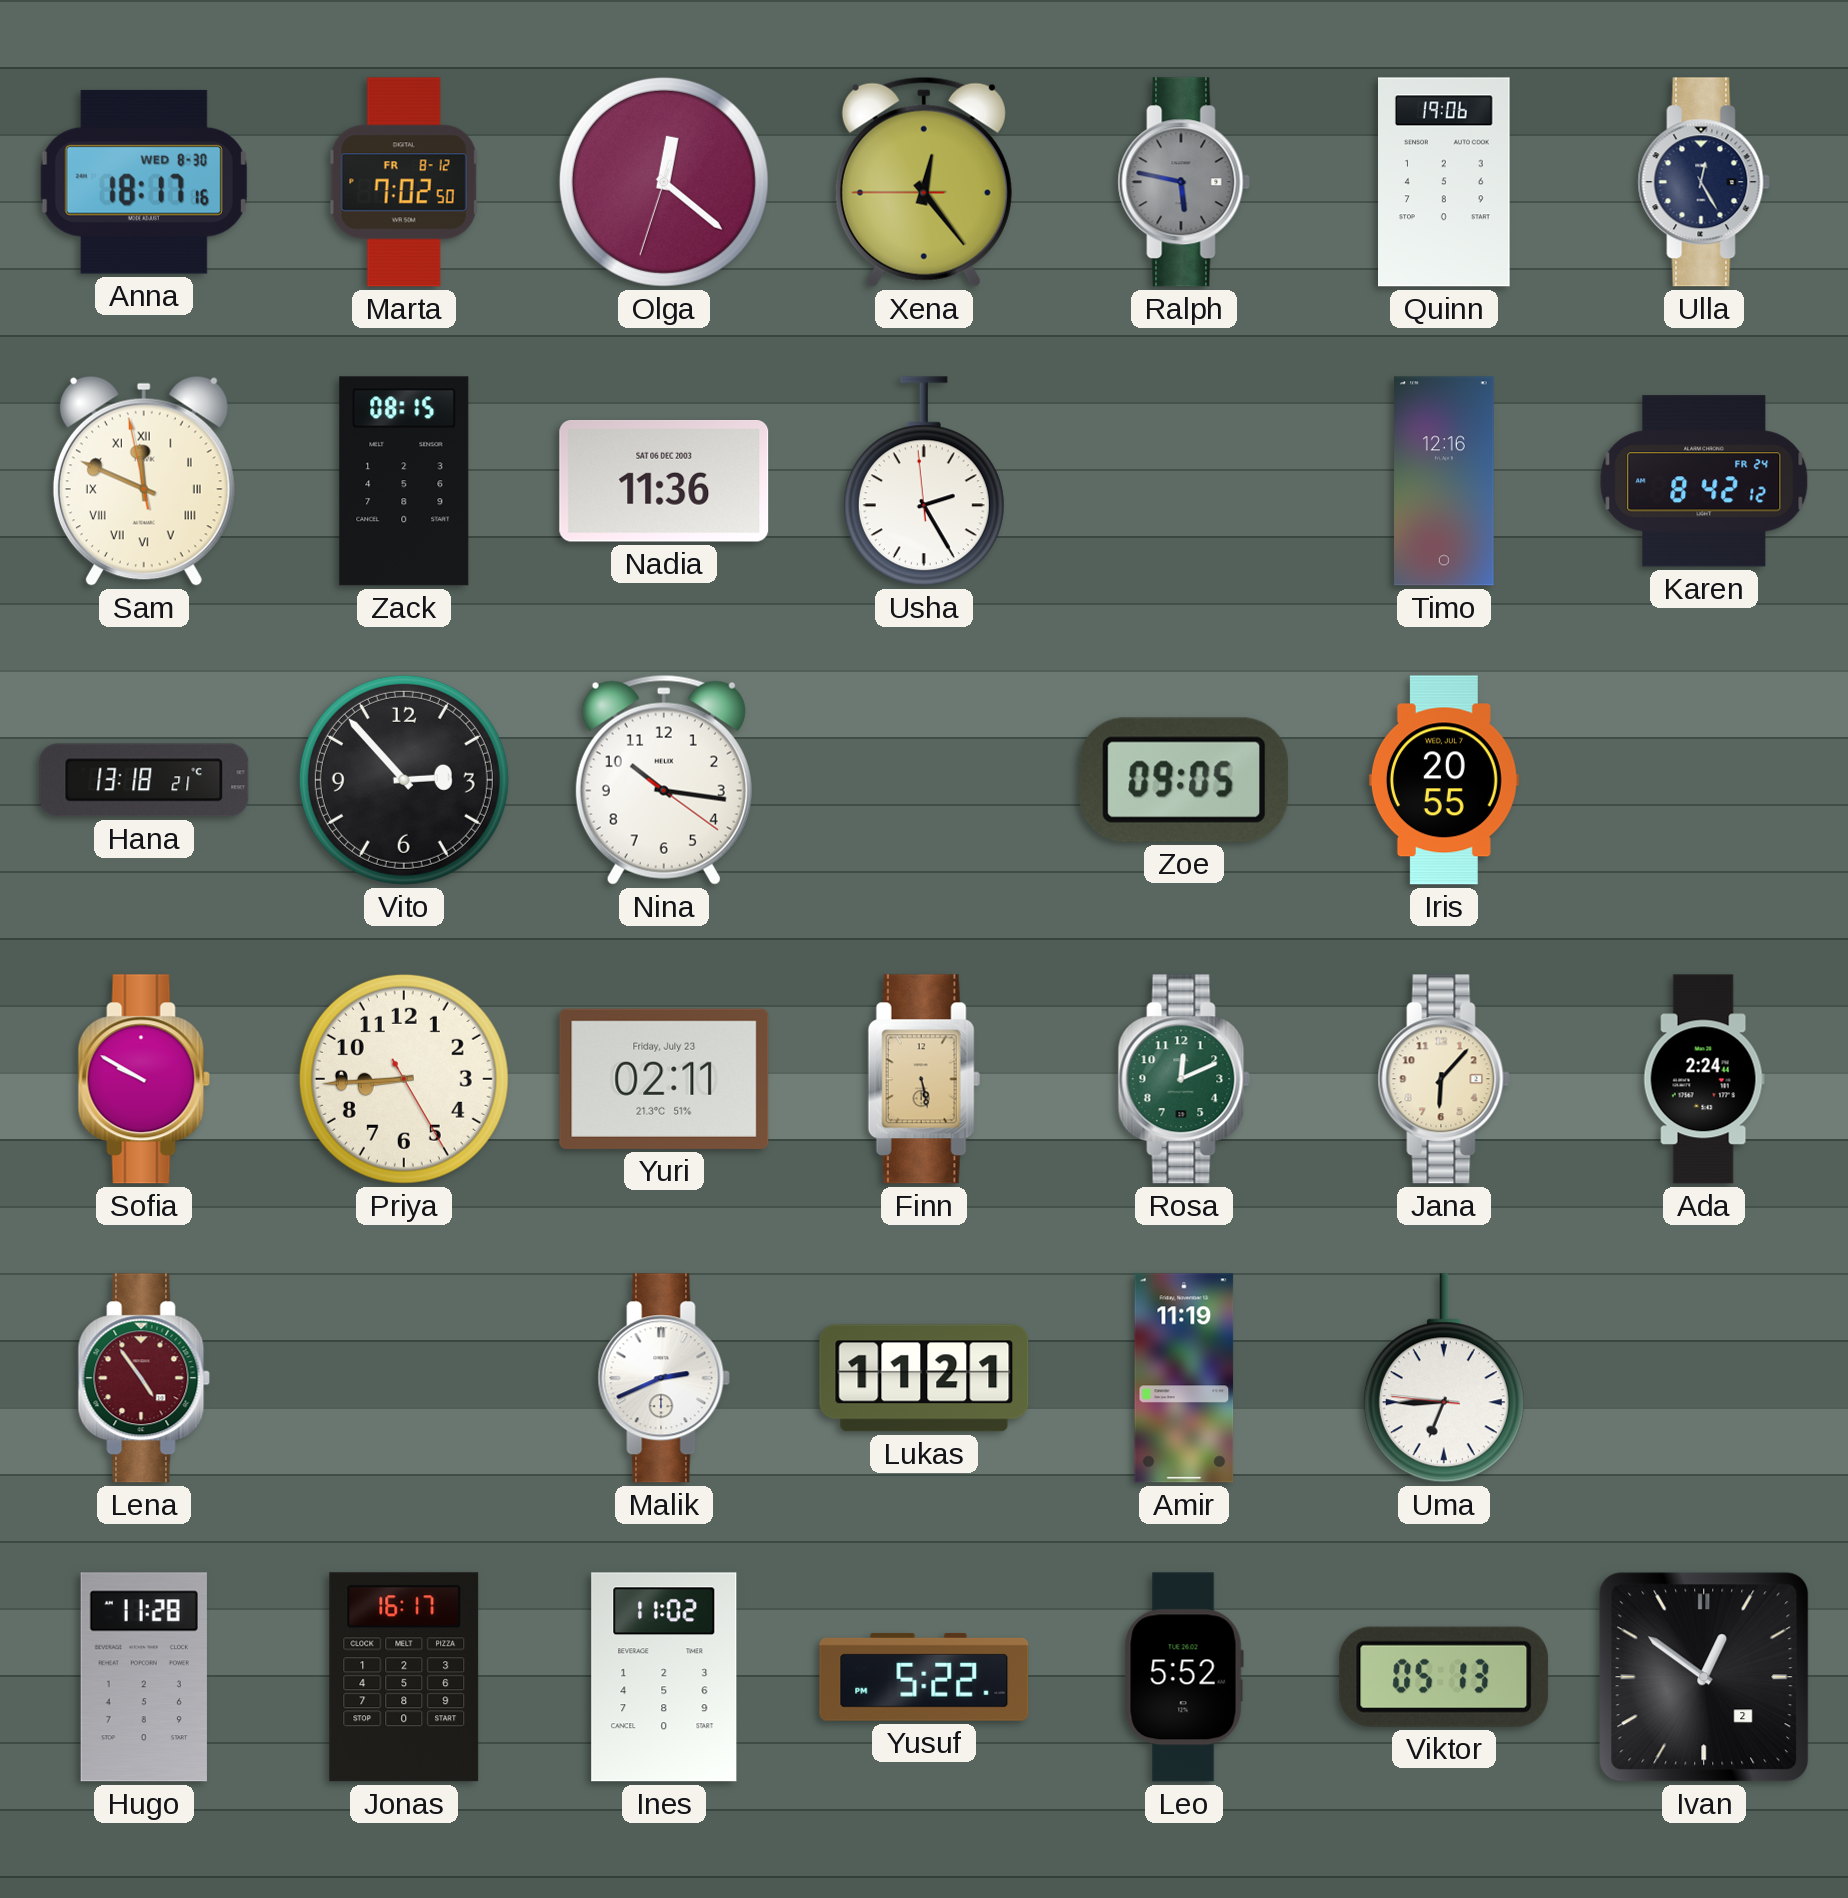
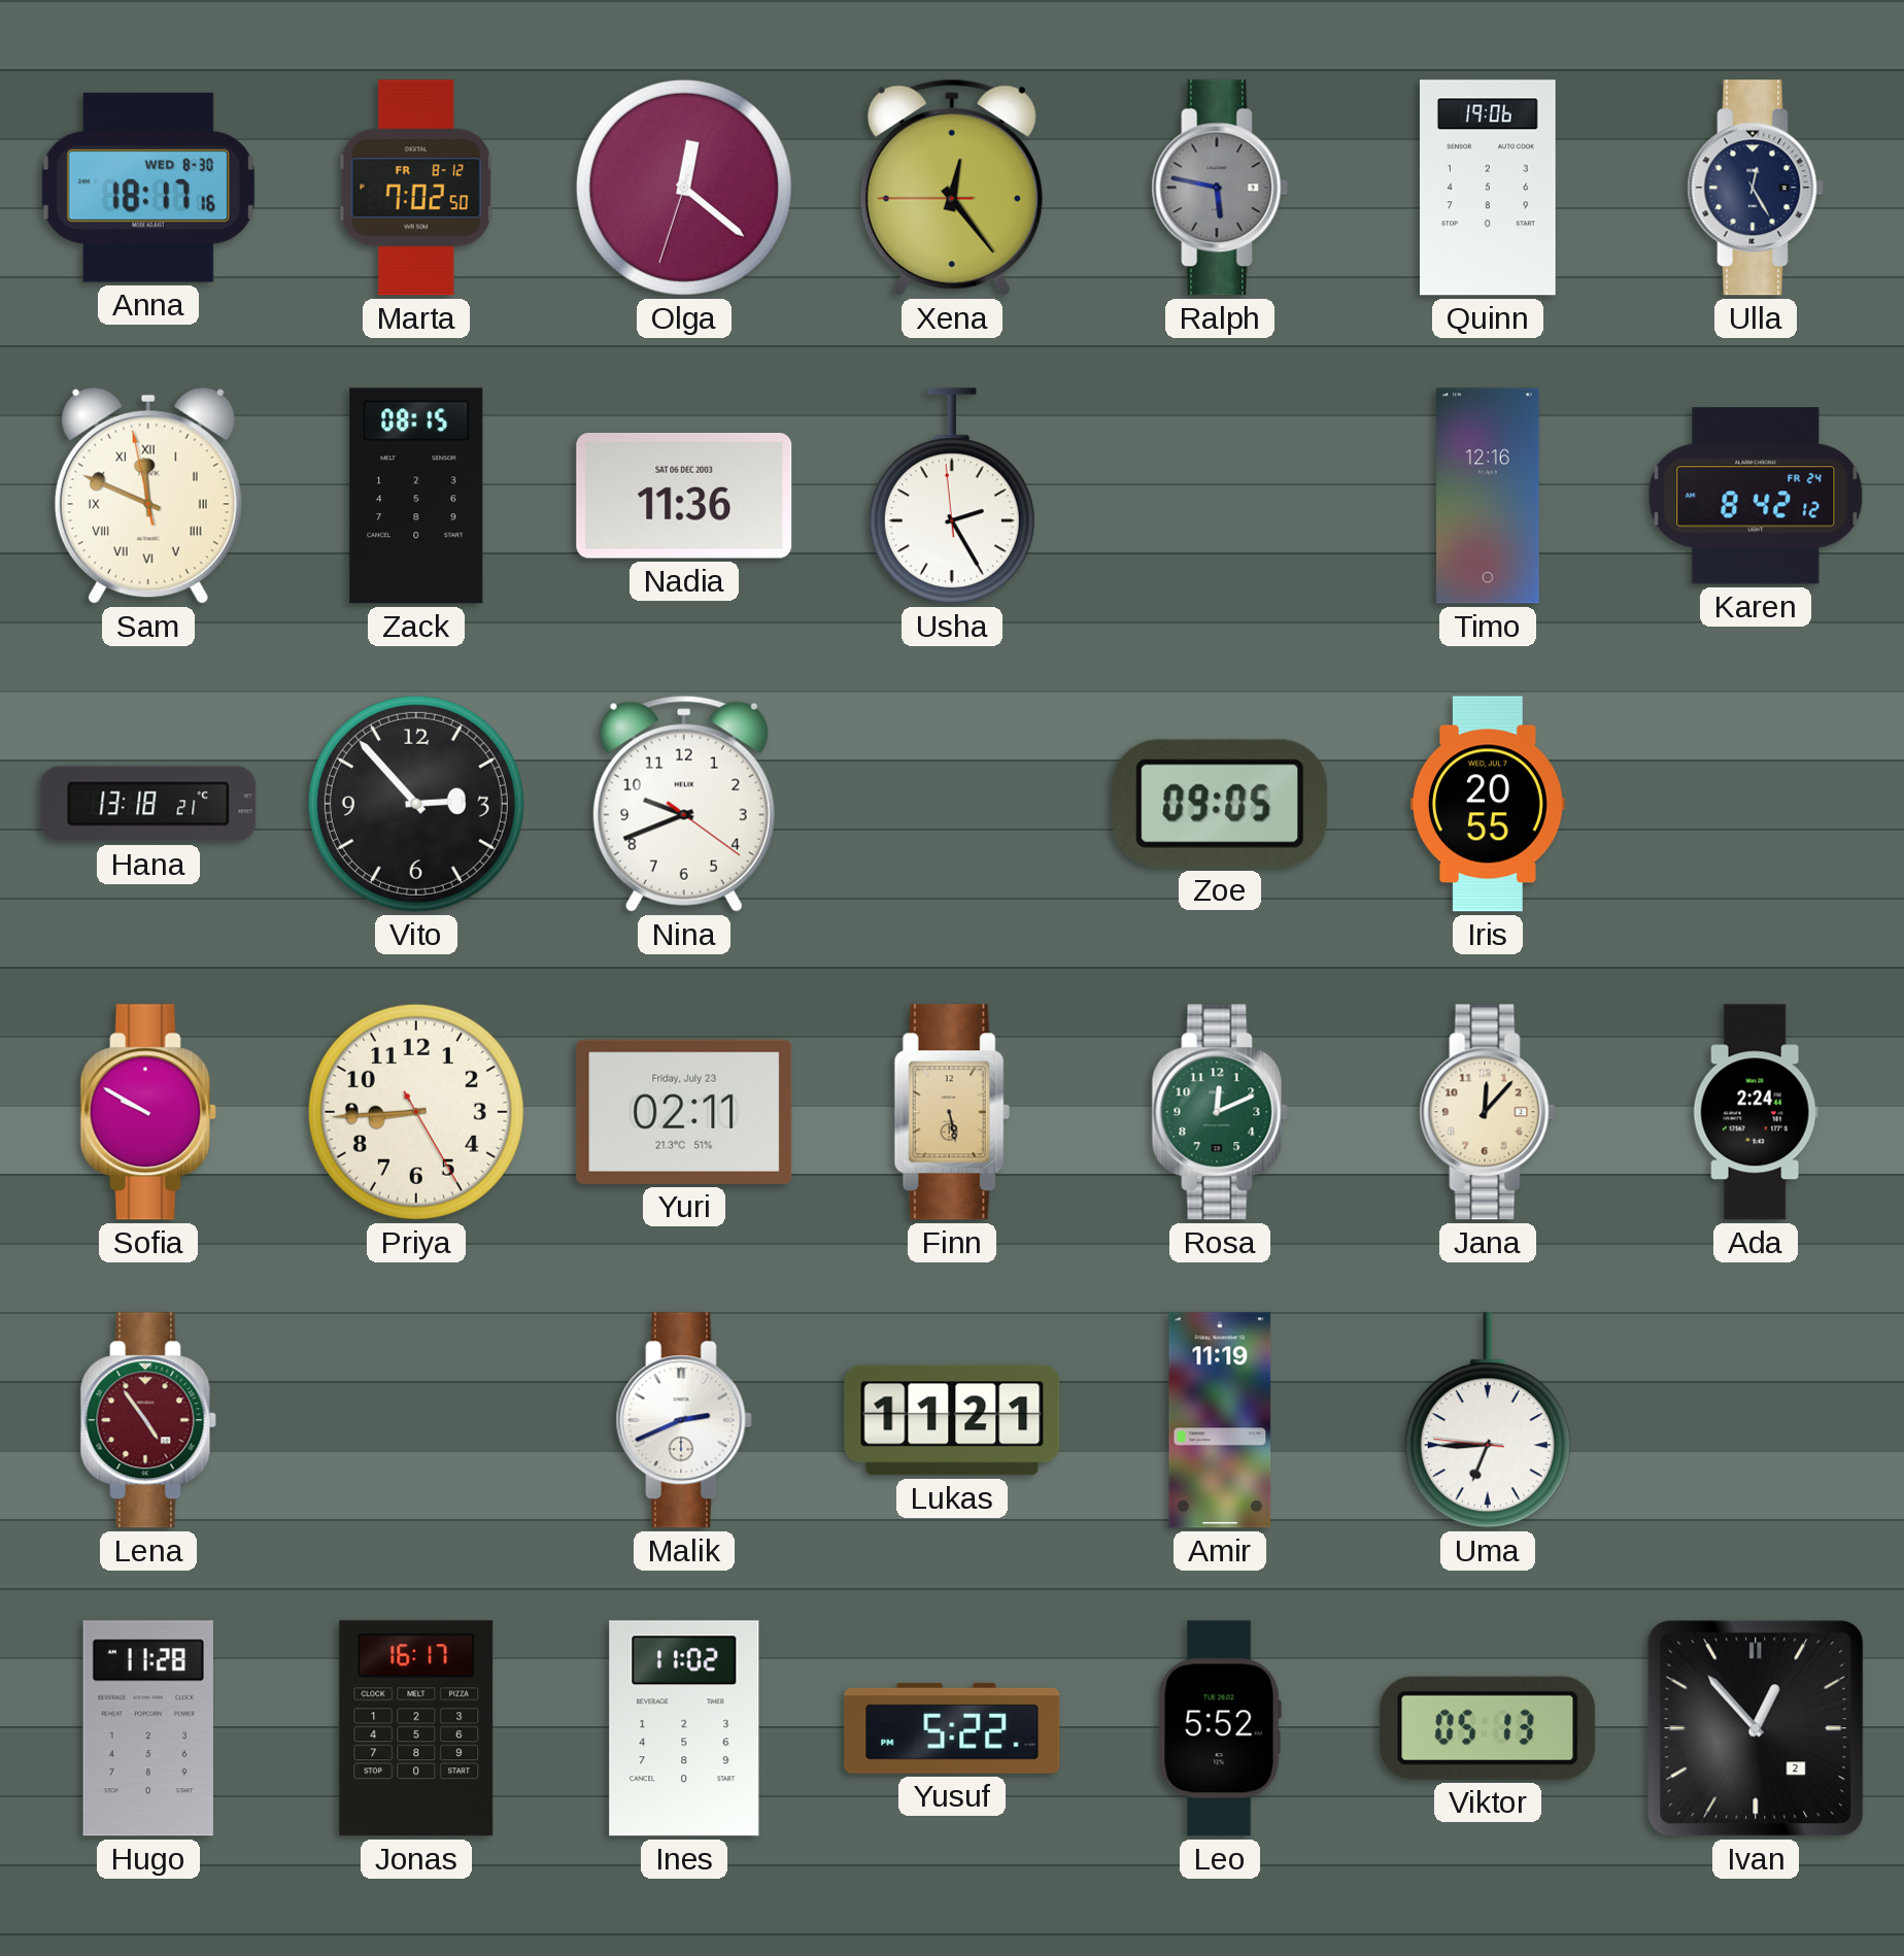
Nina: 10:16 -> 9:41 (684, 804)
Jana: 6:07 -> 12:07 (1488, 1112)
Ivan: 12:51 -> 12:53 (1756, 1728)
